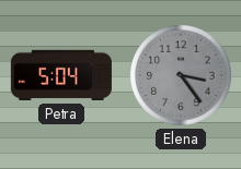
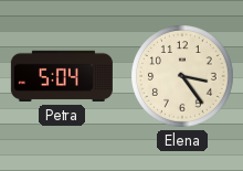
Elena dial: grey -> cream (183, 77)
